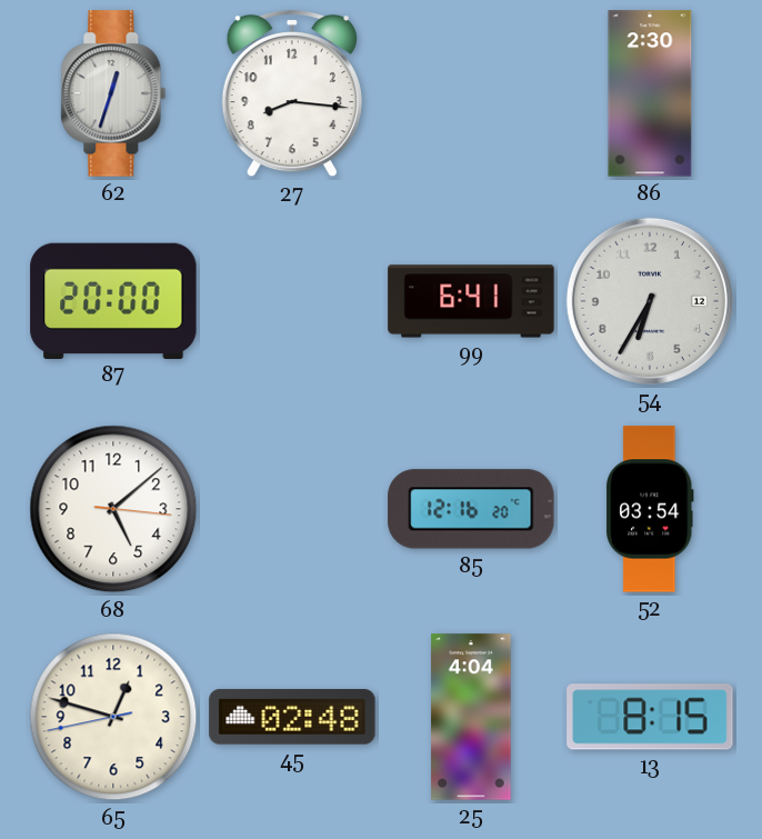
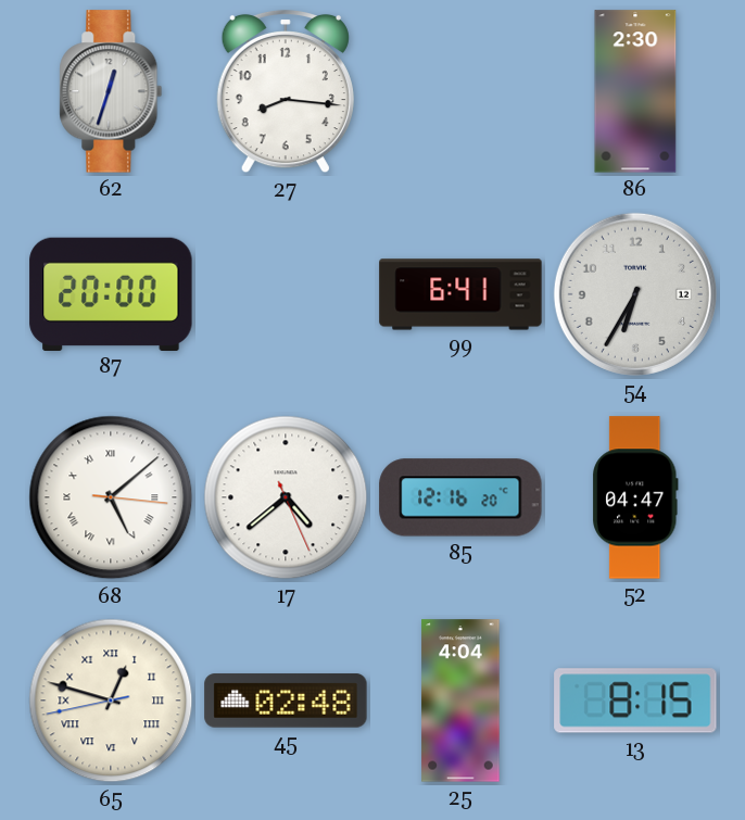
68 numerals: Arabic -> Roman (111, 497)
17: none -> 4:38 (286, 497)
52: 03:54 -> 04:47 (636, 497)
65 numerals: Arabic -> Roman (111, 701)
